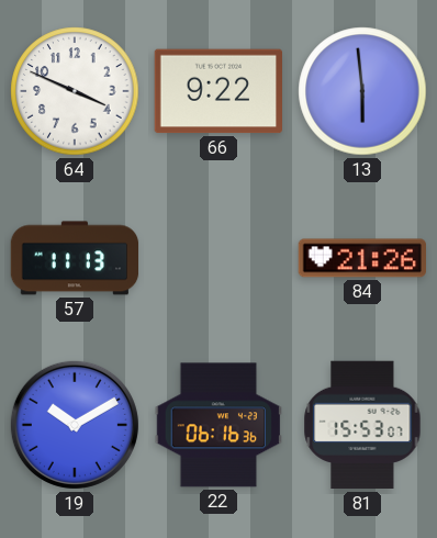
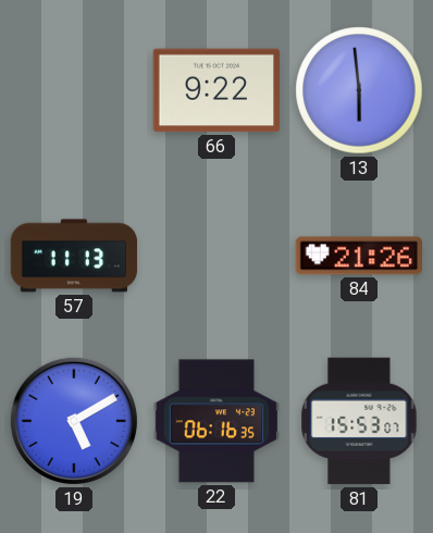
64: 3:49 -> none (75, 91)
19: 10:10 -> 5:10 (74, 421)
22: 06:16:36 -> 06:16:35 (215, 421)
